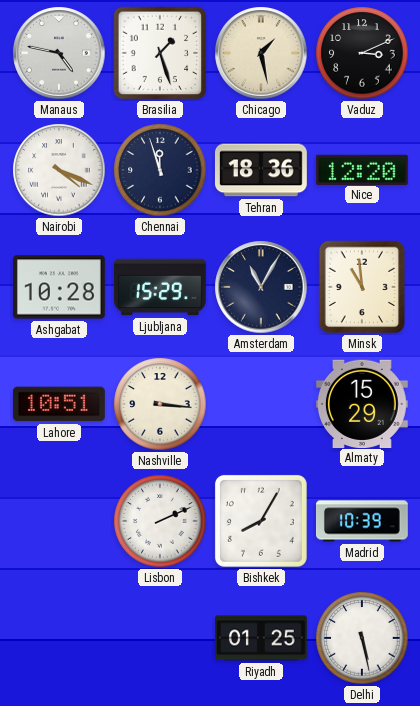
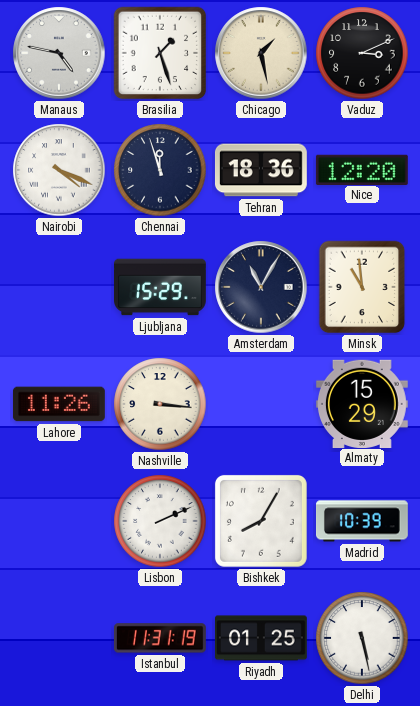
Ashgabat: 10:28 -> none (59, 287)
Lahore: 10:51 -> 11:26 (59, 404)
Istanbul: none -> 11:31 (160, 638)
